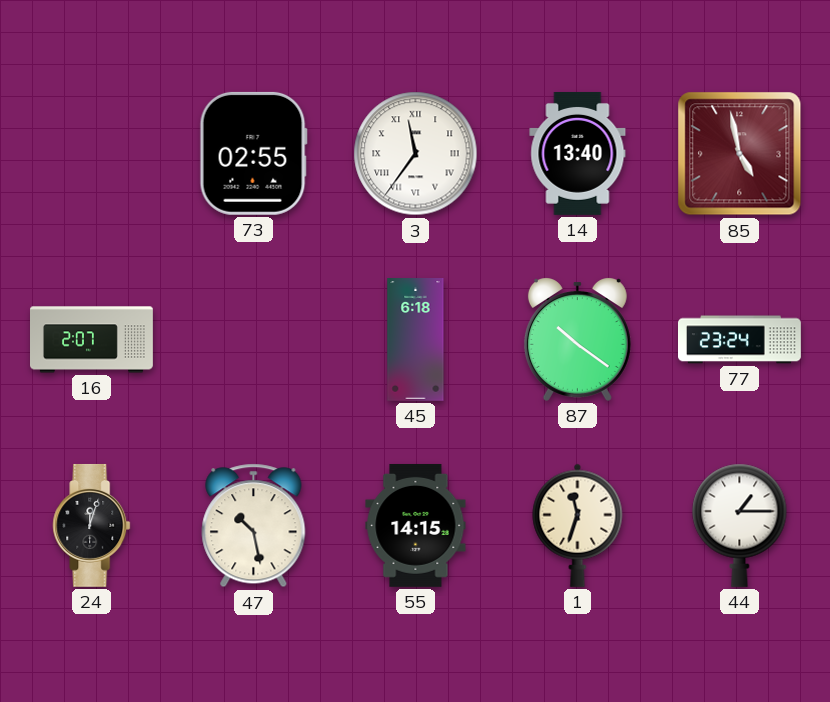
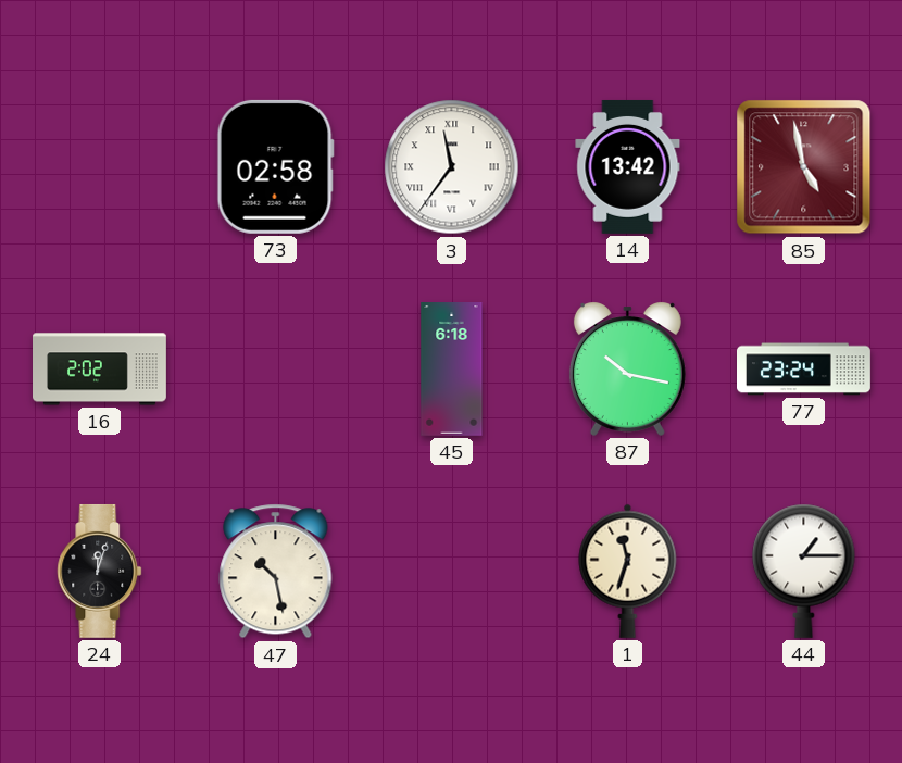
73: 02:55 -> 02:58 (275, 166)
14: 13:40 -> 13:42 (628, 166)
16: 2:07 -> 2:02 (100, 370)
87: 10:21 -> 10:17 (627, 368)
55: 14:15 -> none (416, 525)
